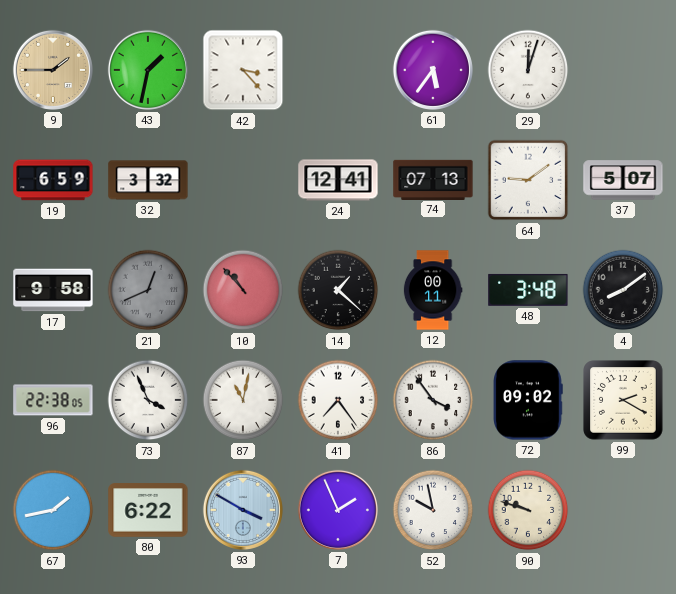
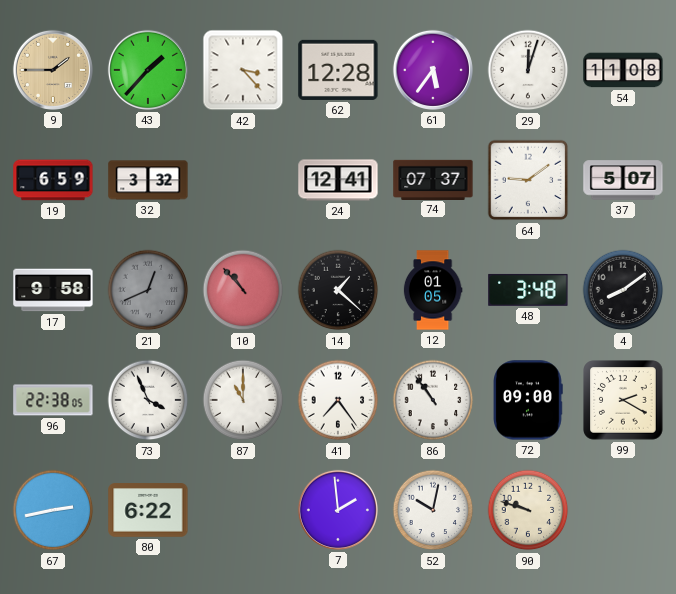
43: 1:32 -> 1:37 (148, 70)
62: none -> 12:28 (338, 70)
54: none -> 11:08 (623, 70)
74: 07:13 -> 07:37 (433, 179)
12: 00:11 -> 01:05 (433, 290)
87: 11:02 -> 11:00 (243, 400)
86: 3:54 -> 10:54 (433, 400)
72: 09:02 -> 09:00 (528, 400)
67: 1:43 -> 2:43 (53, 510)
93: 3:50 -> none (243, 510)
7: 1:56 -> 1:59 (338, 510)
52: 9:58 -> 10:02 (433, 510)
